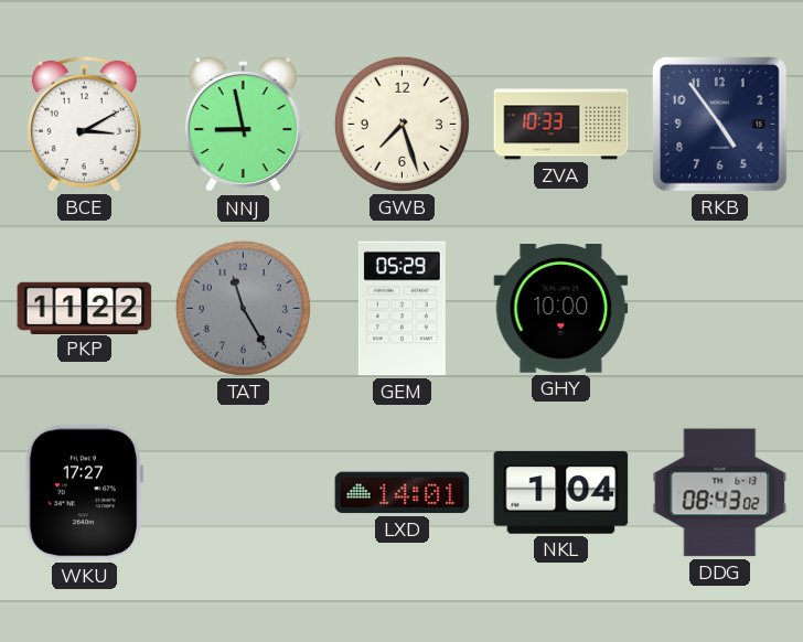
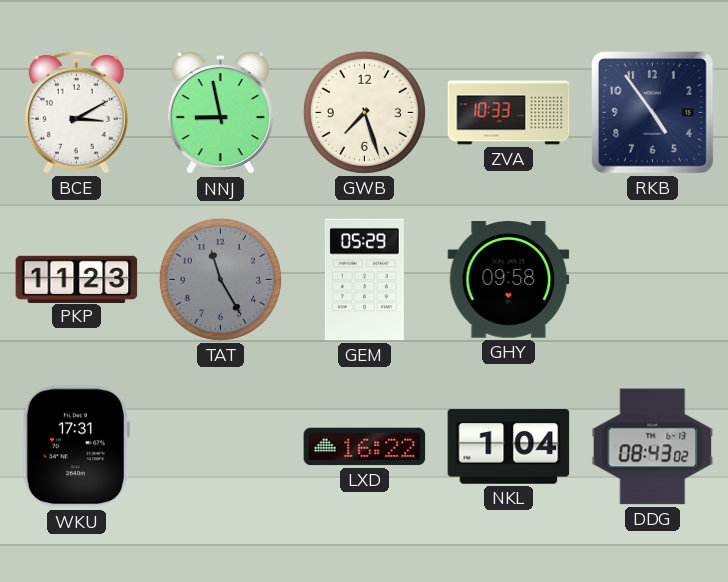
PKP: 11:22 -> 11:23 (77, 279)
GHY: 10:00 -> 09:58 (509, 280)
WKU: 17:27 -> 17:31 (76, 447)
LXD: 14:01 -> 16:22 (365, 447)
